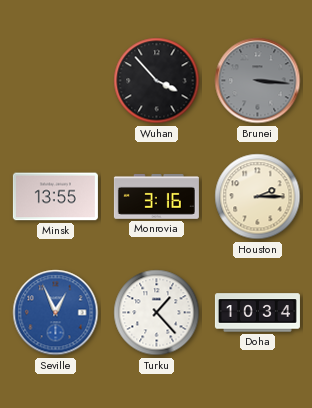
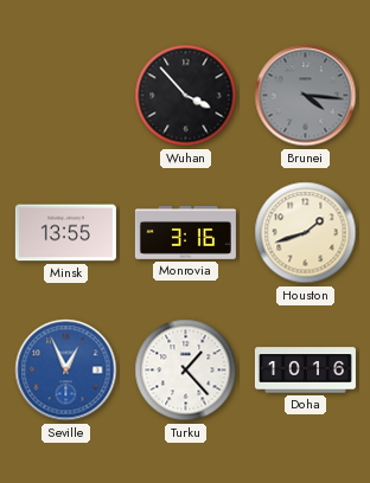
Brunei: 3:16 -> 4:16 (306, 96)
Houston: 2:15 -> 1:42 (306, 233)
Doha: 10:34 -> 10:16 (305, 371)
